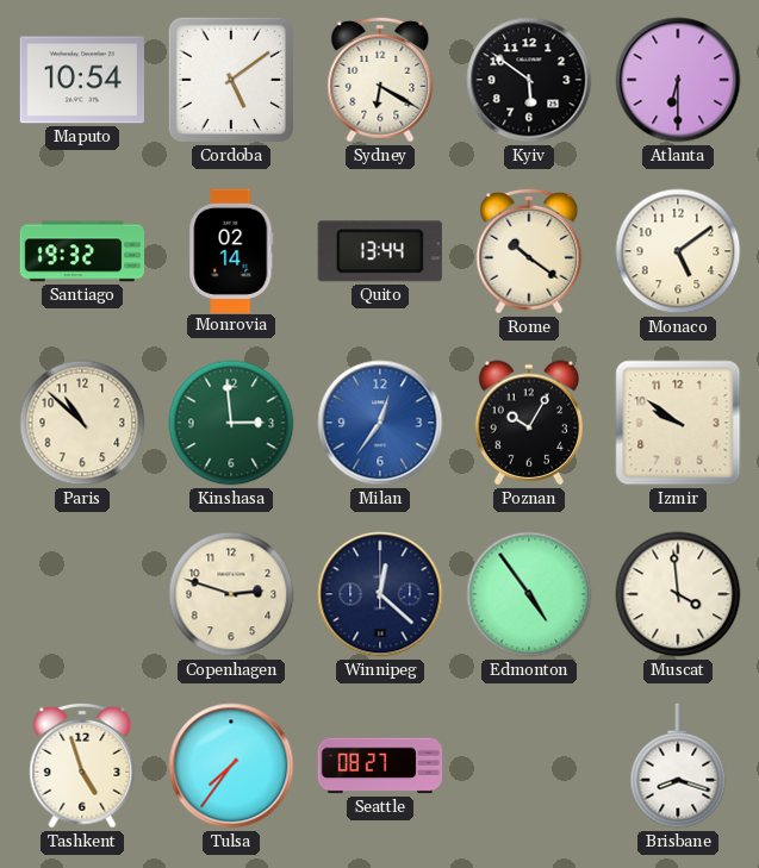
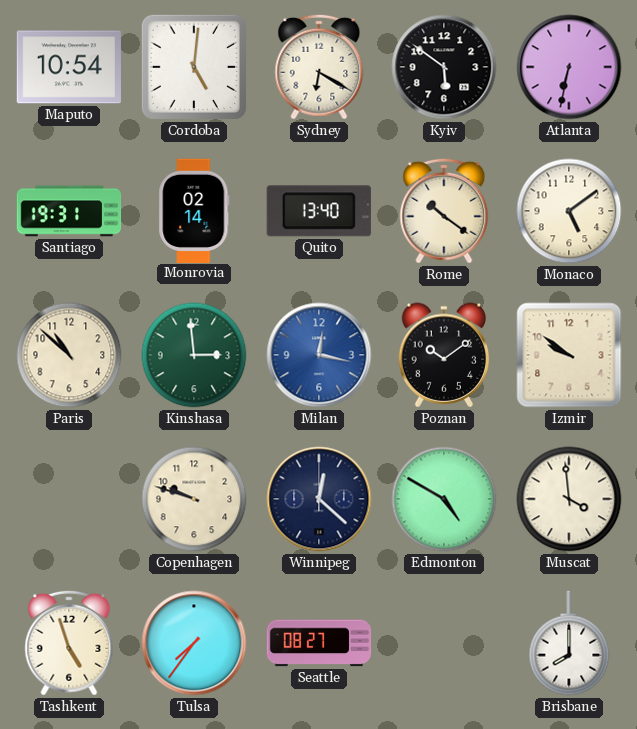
Cordoba: 5:09 -> 5:01 (194, 67)
Atlanta: 6:30 -> 6:32 (569, 67)
Santiago: 19:32 -> 19:31 (69, 211)
Quito: 13:44 -> 13:40 (319, 211)
Milan: 12:36 -> 12:17 (319, 355)
Poznan: 10:05 -> 10:09 (444, 355)
Copenhagen: 2:48 -> 9:48 (194, 499)
Edmonton: 4:54 -> 4:50 (444, 499)
Brisbane: 8:18 -> 8:00 (569, 643)
